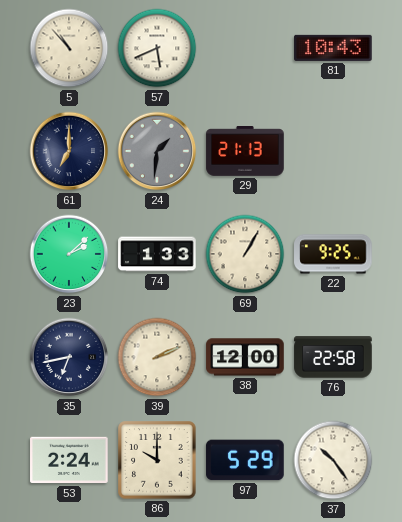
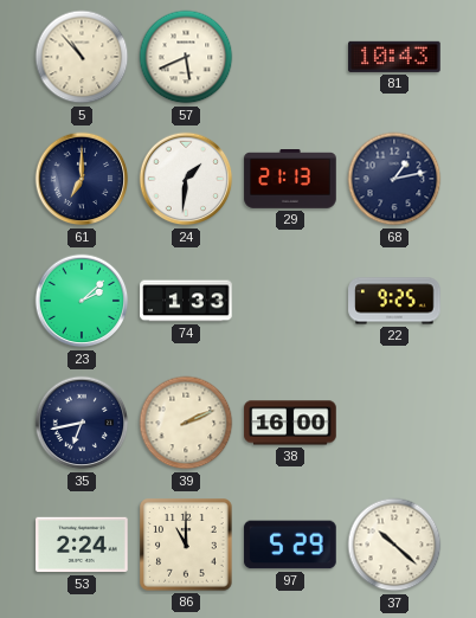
24 dial: grey -> white (186, 179)
68: none -> 1:13 (394, 179)
69: 1:05 -> none (245, 254)
38: 12:00 -> 16:00 (290, 423)
76: 22:58 -> none (333, 357)
86: 10:00 -> 11:00 (186, 545)
37: 10:24 -> 10:22 (394, 545)
